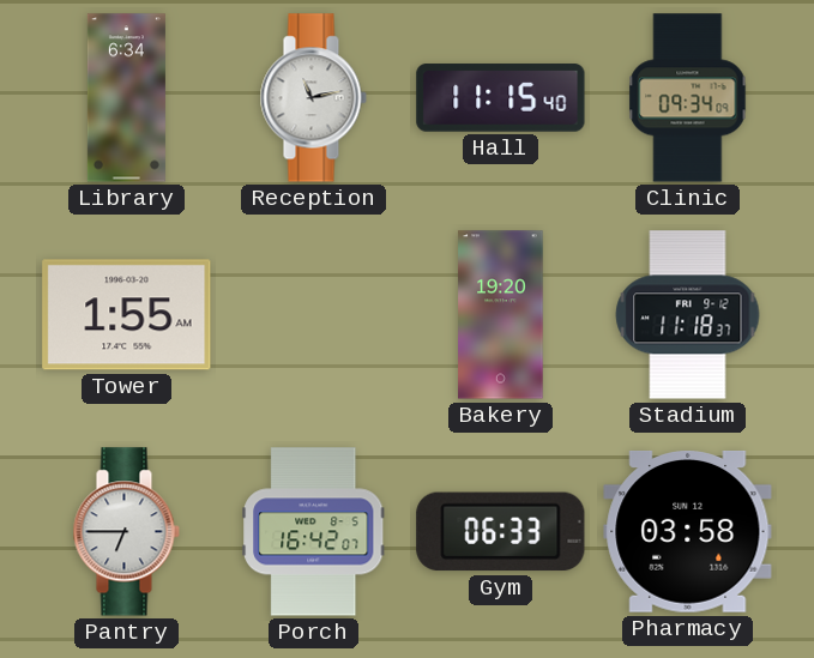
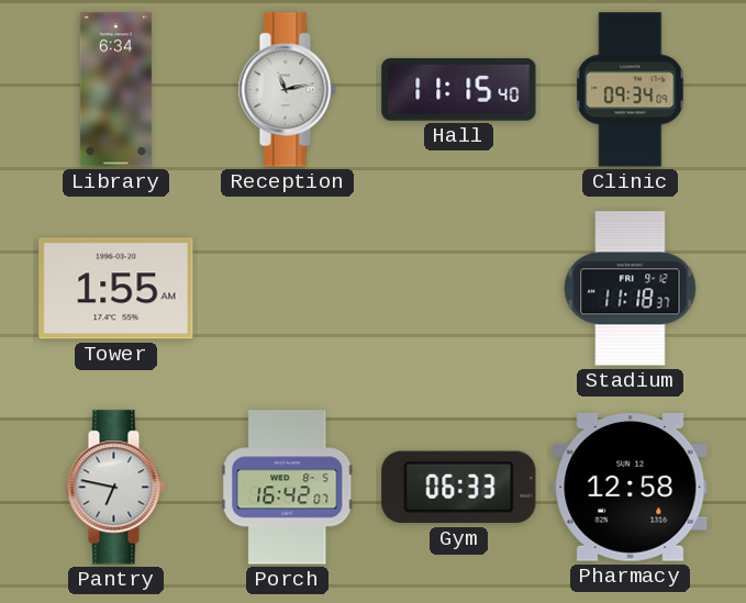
Bakery: 19:20 -> none (501, 315)
Pantry: 6:45 -> 6:47 (115, 488)
Pharmacy: 03:58 -> 12:58 (631, 488)
